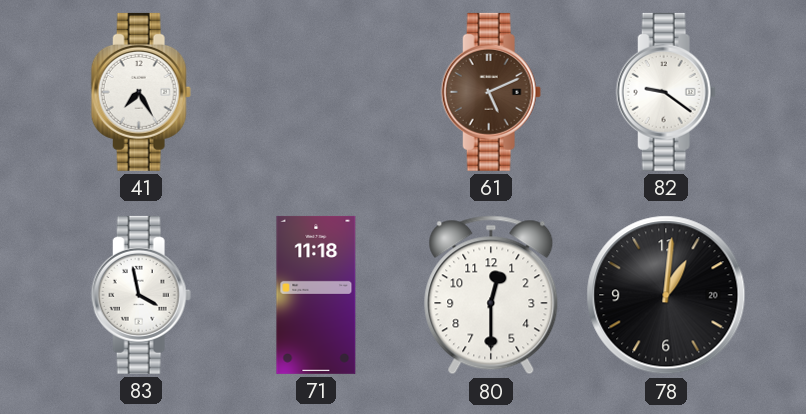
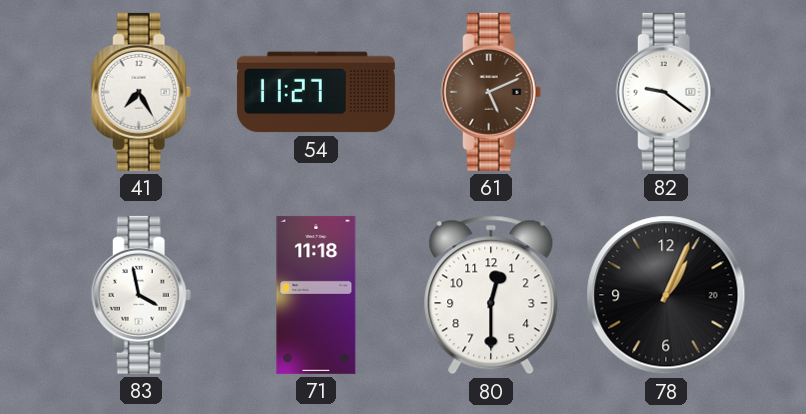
54: none -> 11:27 (316, 92)
78: 1:01 -> 1:04 (666, 295)
